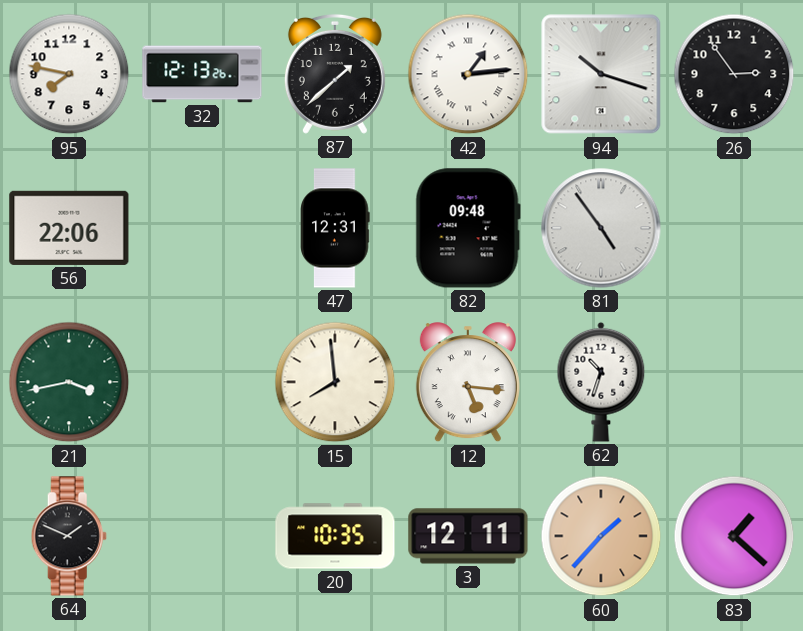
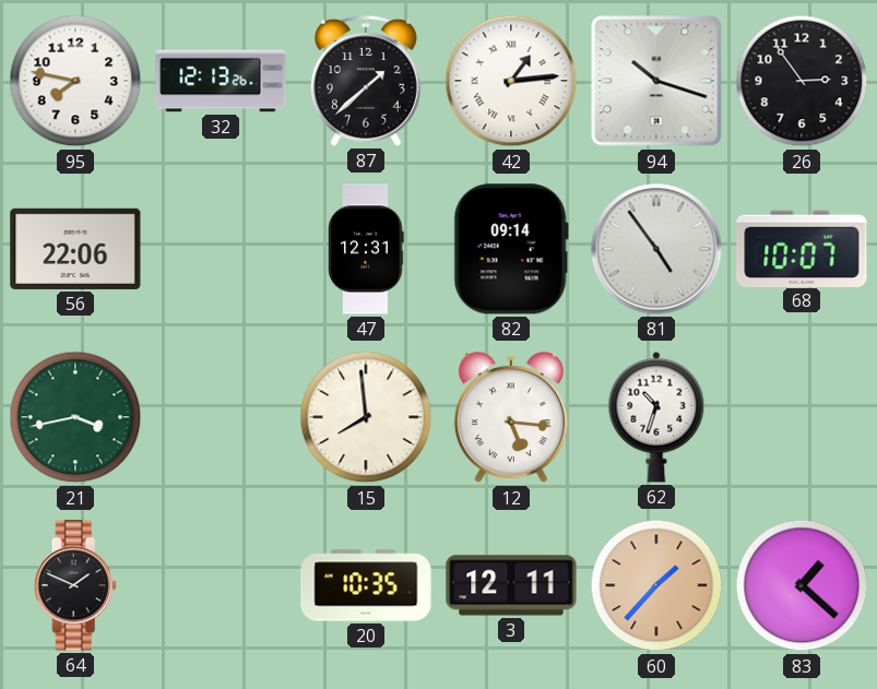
82: 09:48 -> 09:14 (511, 249)
68: none -> 10:07 (802, 248)
